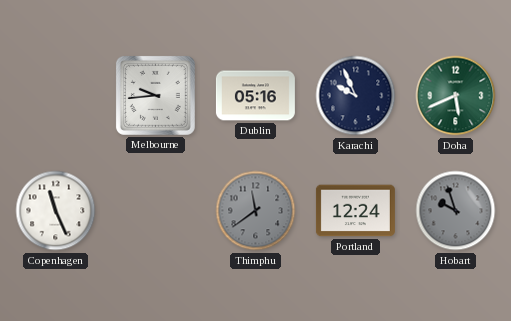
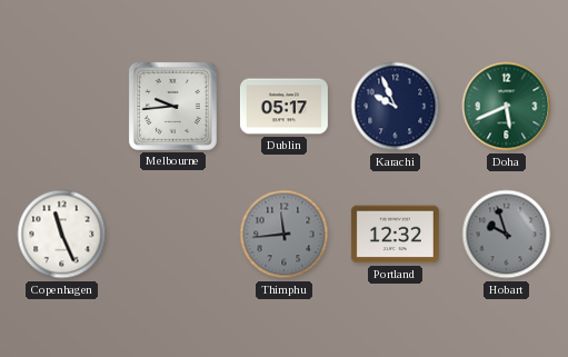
Dublin: 05:16 -> 05:17 (283, 107)
Thimphu: 11:39 -> 11:44 (285, 235)
Portland: 12:24 -> 12:32 (395, 235)
